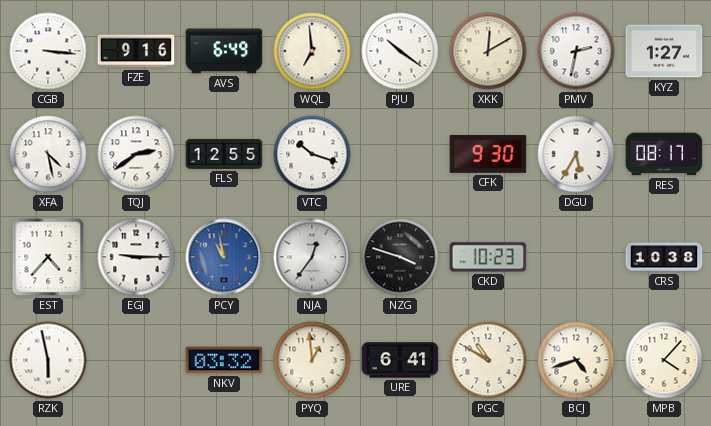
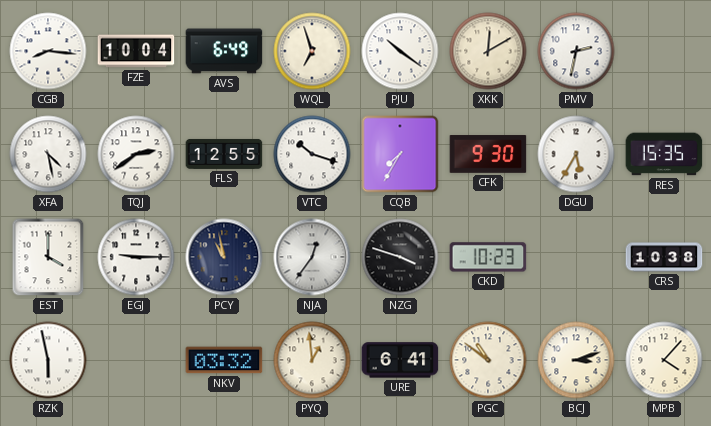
CGB: 3:16 -> 8:16 (48, 51)
FZE: 9:16 -> 10:04 (136, 51)
WQL: 6:59 -> 6:57 (312, 51)
KYZ: 1:27 -> none (664, 51)
CQB: none -> 7:35 (400, 154)
RES: 08:17 -> 15:35 (664, 154)
EST: 4:37 -> 4:00 (48, 257)
PCY dial: blue -> navy (224, 257)
PGC: 10:50 -> 10:51 (488, 360)
BCJ: 4:42 -> 3:12 (576, 360)
